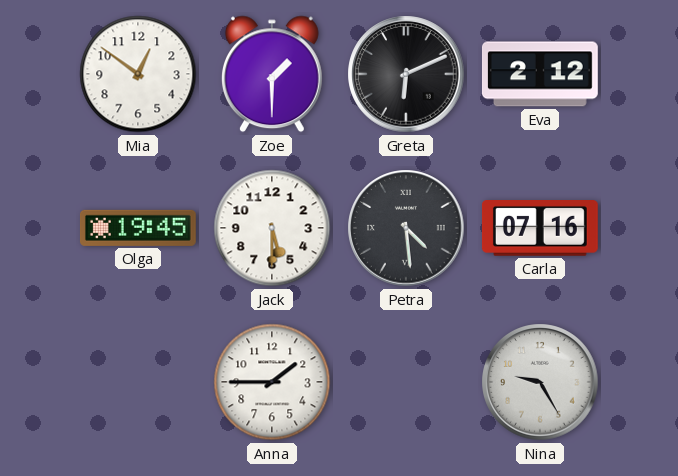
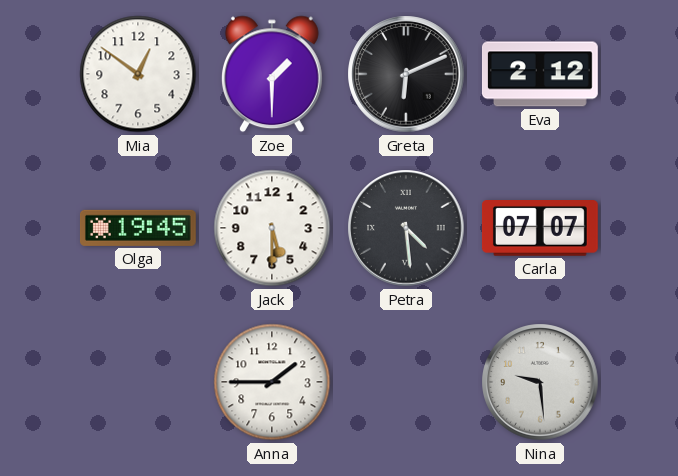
Carla: 07:16 -> 07:07 (540, 229)
Nina: 9:25 -> 9:29 (540, 382)
